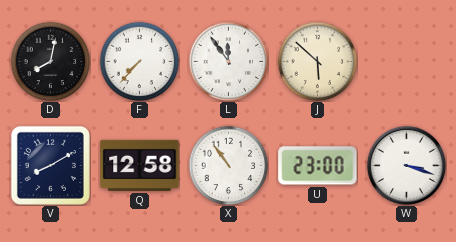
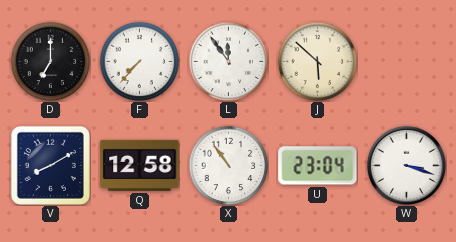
D: 8:02 -> 7:00 (50, 61)
U: 23:00 -> 23:04 (318, 166)
